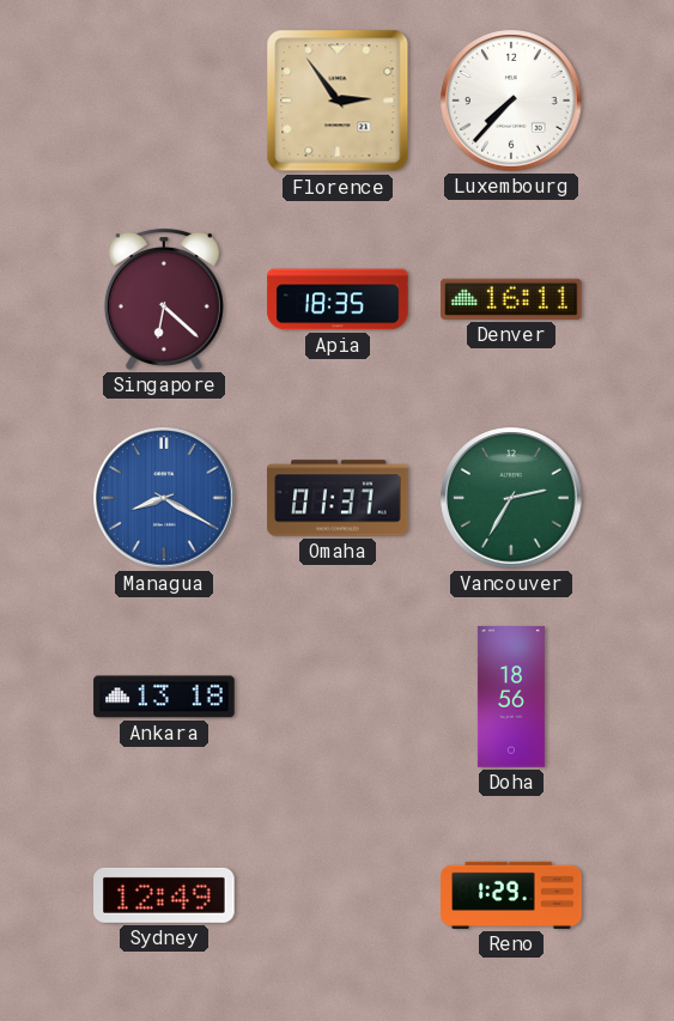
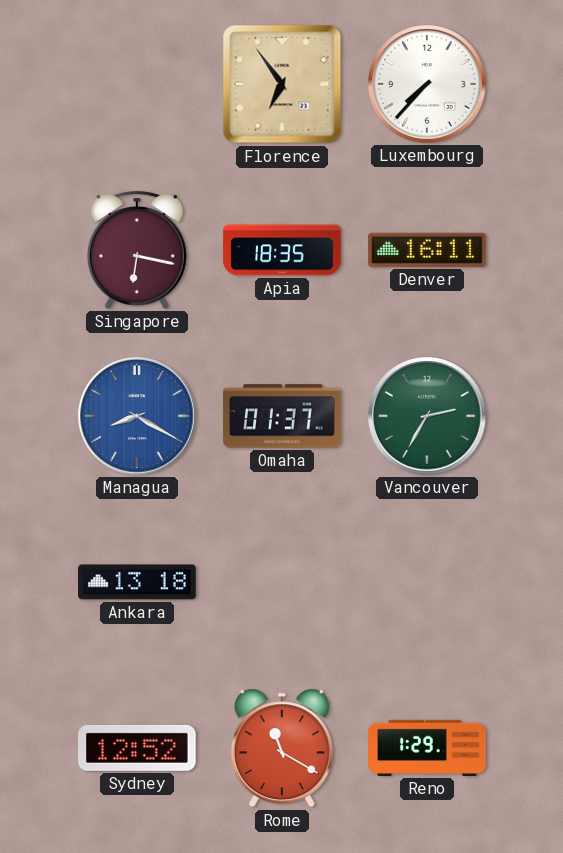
Florence: 2:54 -> 6:54 (282, 84)
Singapore: 6:22 -> 6:17 (137, 250)
Doha: 18:56 -> none (511, 697)
Sydney: 12:49 -> 12:52 (137, 748)
Rome: none -> 11:20 (282, 748)
